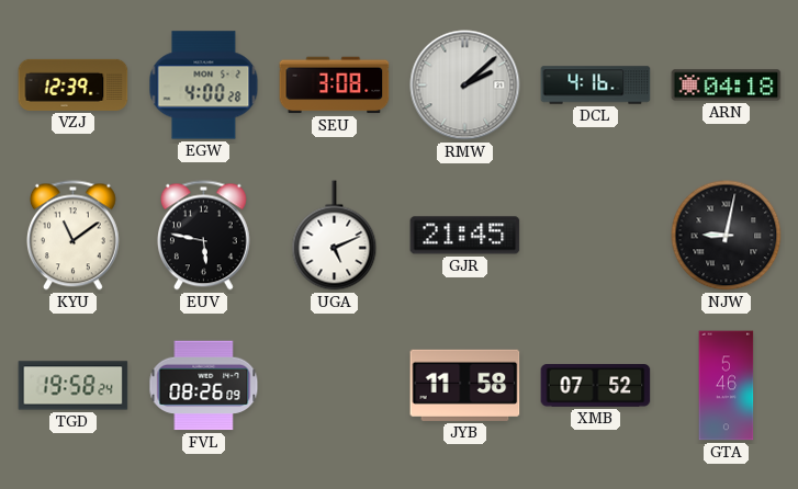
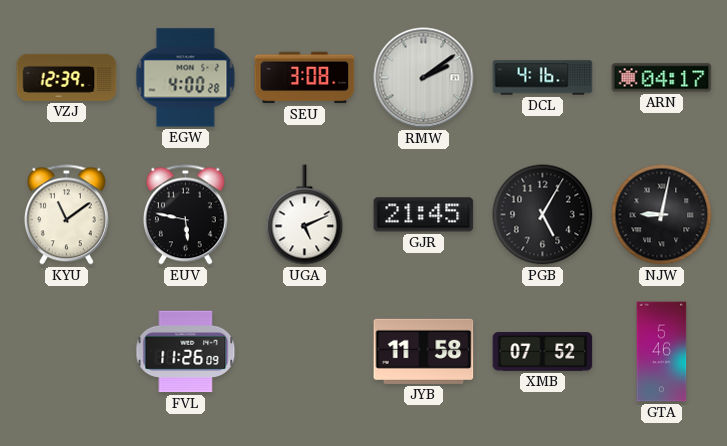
RMW: 2:08 -> 2:09 (424, 78)
ARN: 04:18 -> 04:17 (662, 78)
PGB: none -> 5:05 (543, 215)
TGD: 19:58 -> none (74, 386)
FVL: 08:26 -> 11:26 (186, 352)
